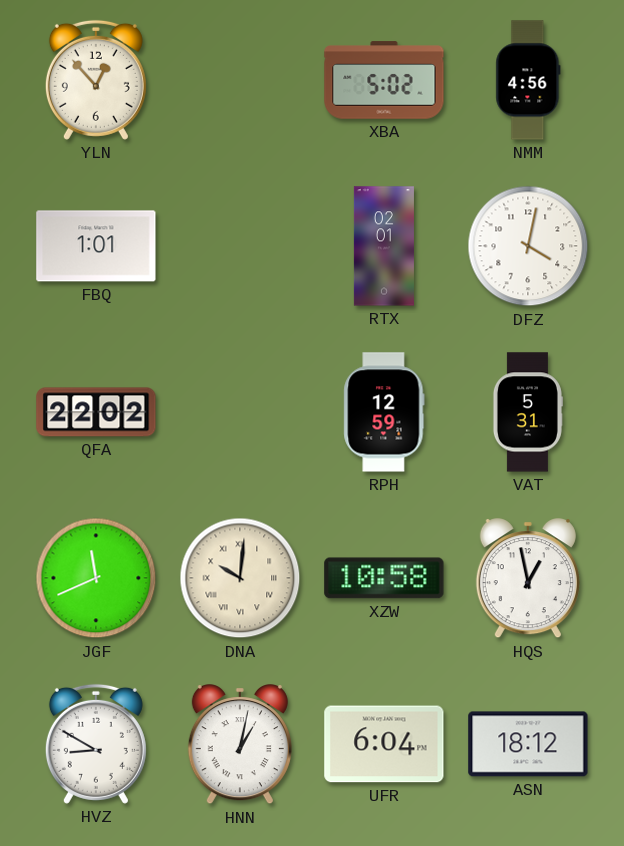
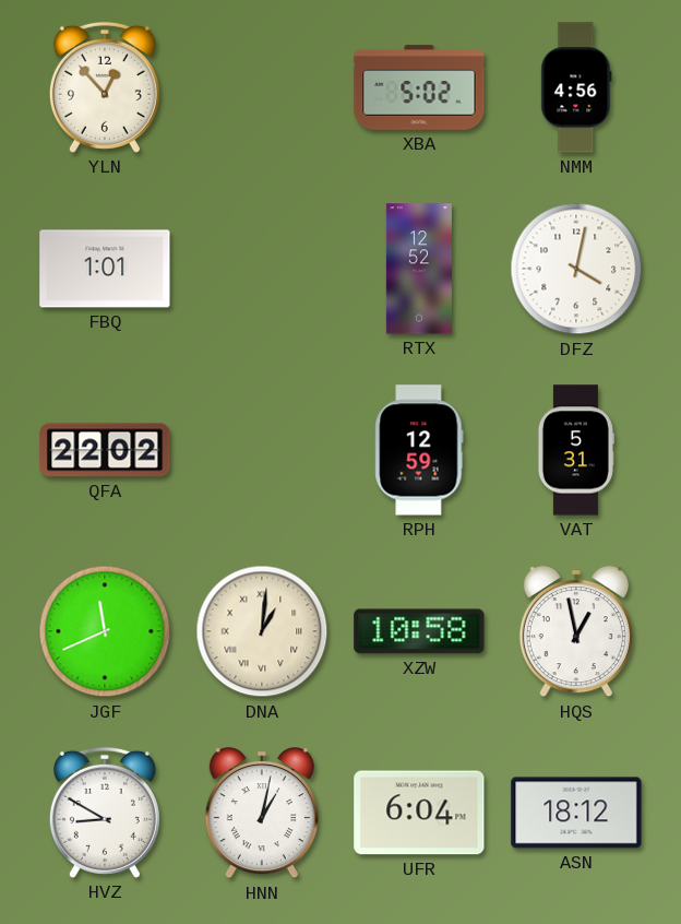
RTX: 02:01 -> 12:52 (419, 269)
DNA: 10:01 -> 1:01 (262, 631)
